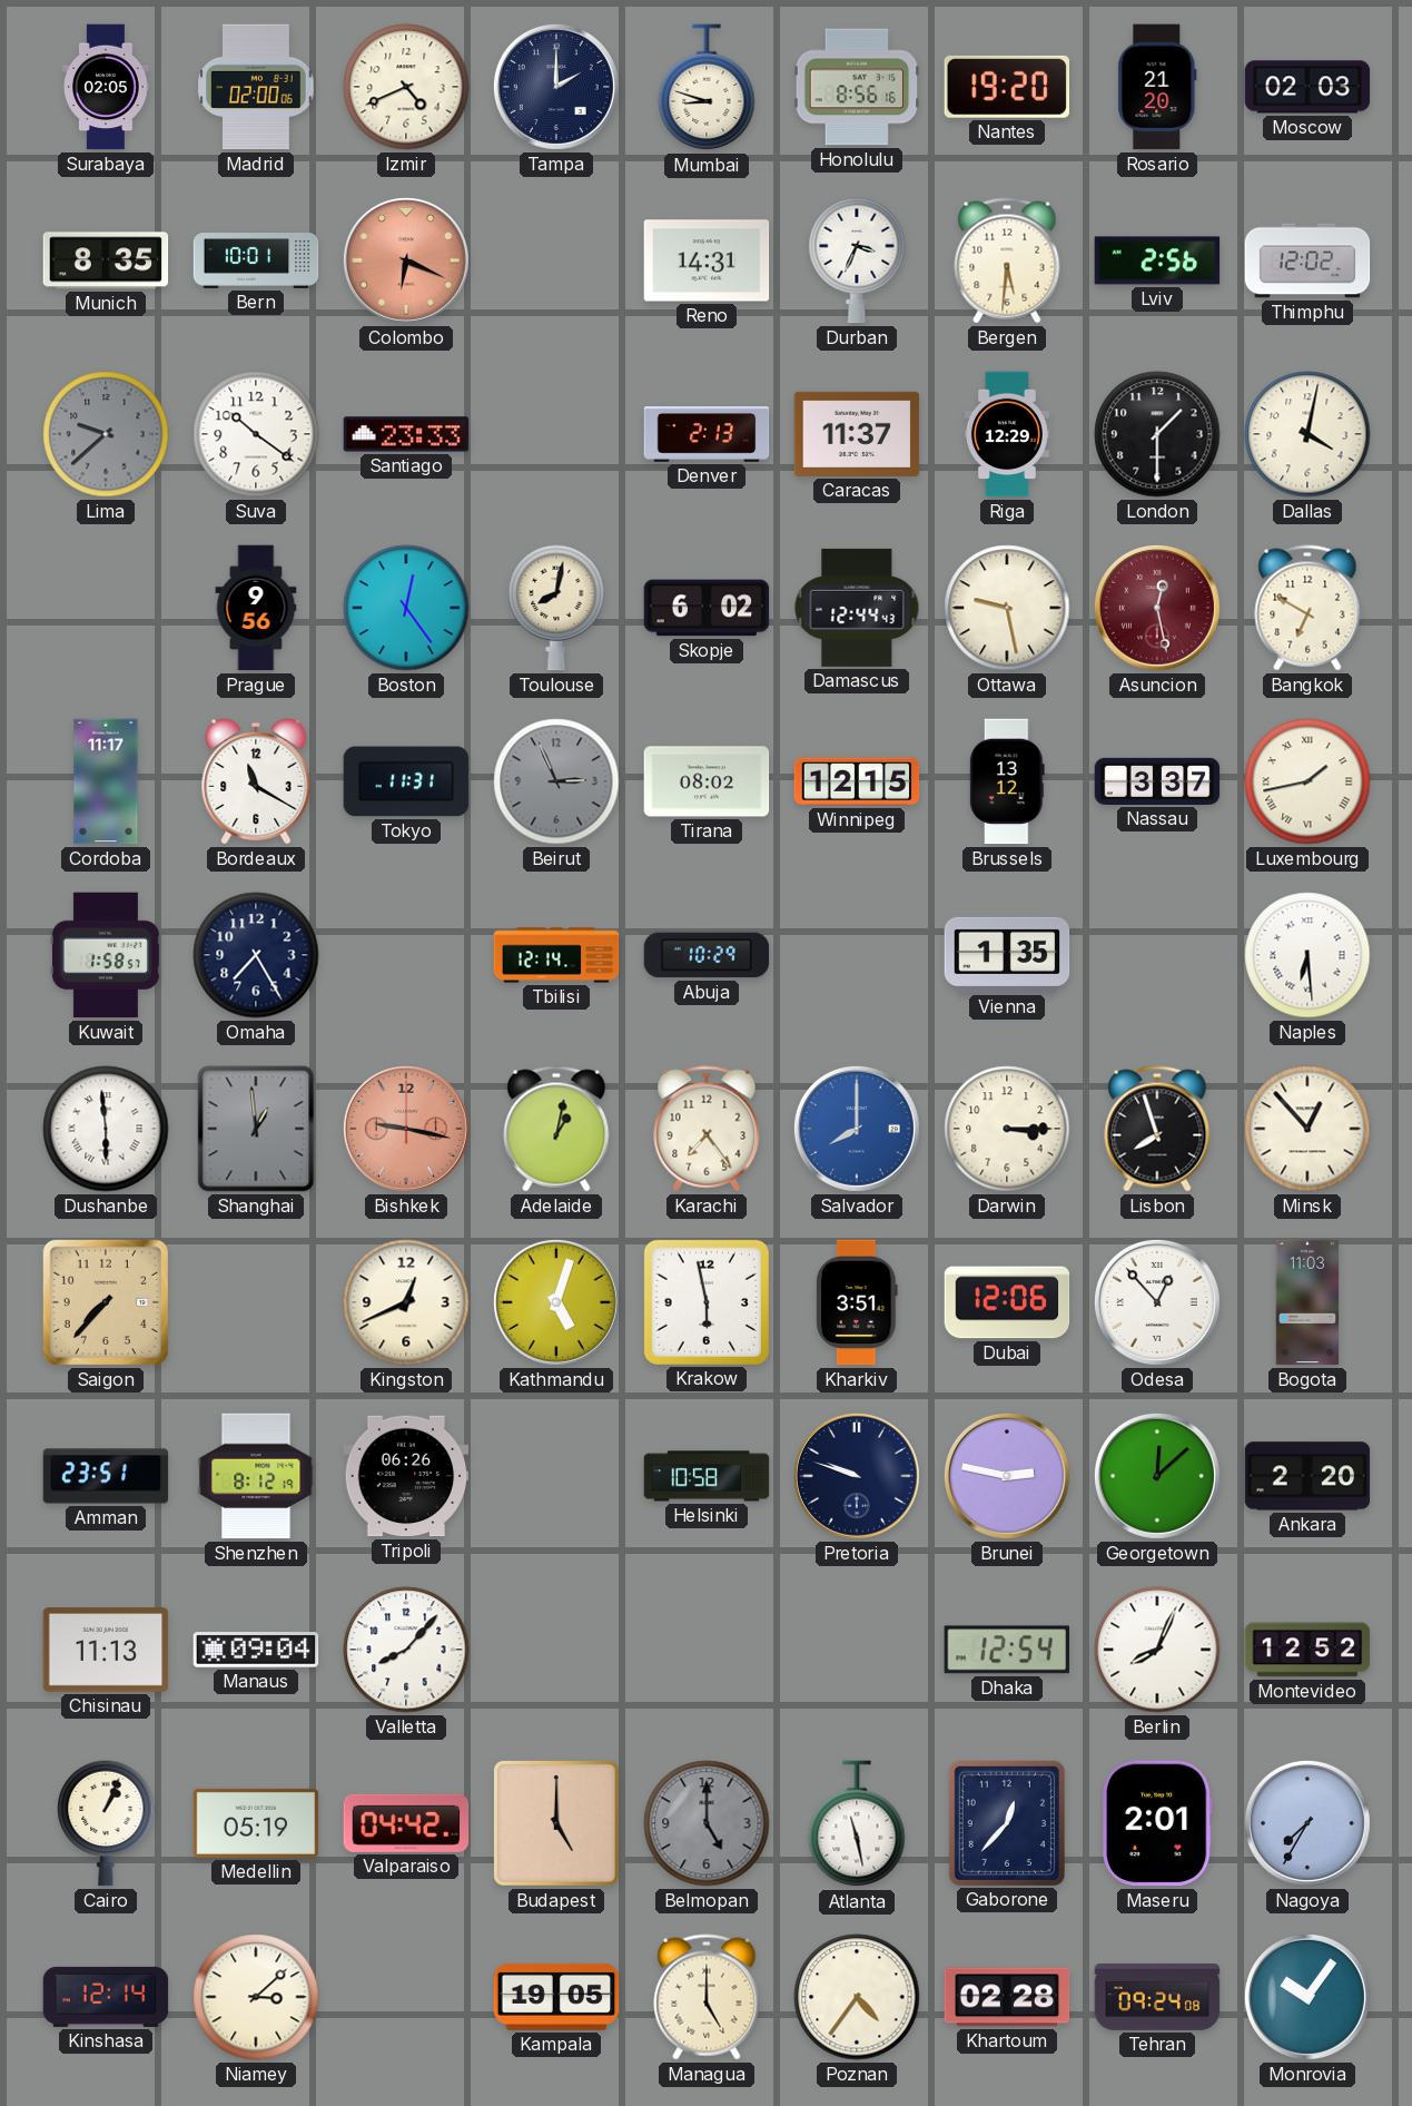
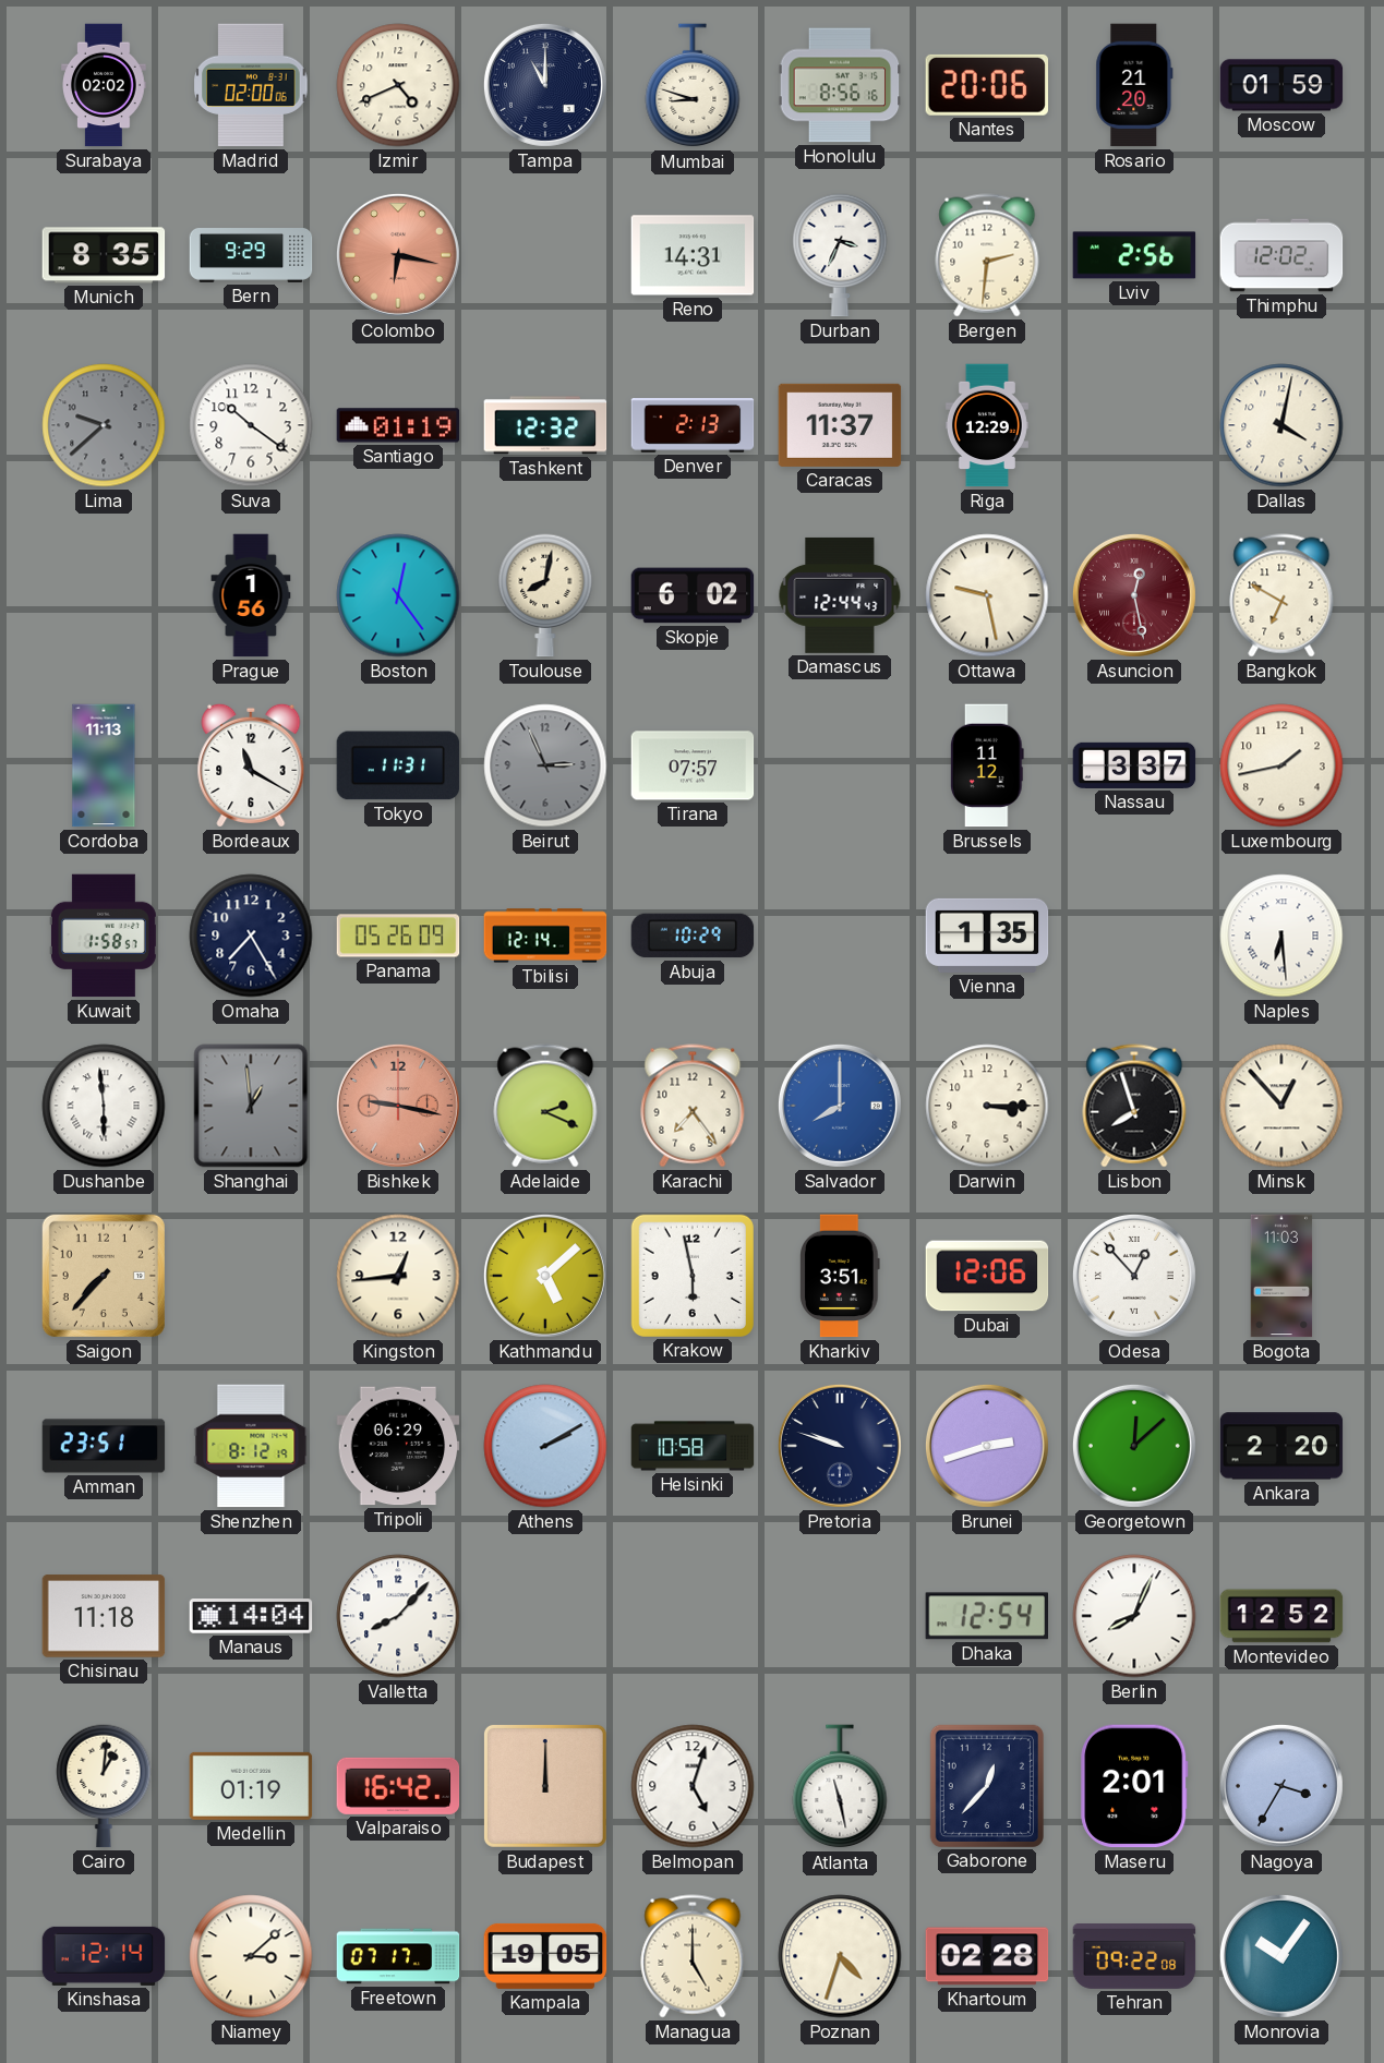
Surabaya: 02:05 -> 02:02 (104, 85)
Tampa: 2:00 -> 11:00 (545, 85)
Nantes: 19:20 -> 20:06 (986, 85)
Moscow: 02:03 -> 01:59 (1281, 85)
Bern: 10:01 -> 9:29 (251, 256)
Colombo: 6:19 -> 6:17 (398, 255)
Bergen: 5:31 -> 2:31 (987, 255)
Santiago: 23:33 -> 01:19 (398, 425)
Tashkent: none -> 12:32 (545, 425)
London: 1:30 -> none (1157, 434)
Prague: 9:56 -> 1:56 (251, 595)
Cordoba: 11:17 -> 11:13 (104, 765)
Tirana: 08:02 -> 07:57 (693, 765)
Winnipeg: 12:15 -> none (857, 781)
Brussels: 13:12 -> 11:12 (987, 765)
Luxembourg numerals: Roman -> Arabic (1281, 765)
Panama: none -> 05:26 (398, 936)
Adelaide: 1:02 -> 2:19 (545, 1106)
Kingston: 12:41 -> 12:44 (398, 1276)
Kathmandu: 5:03 -> 5:08 (545, 1276)
Tripoli: 06:26 -> 06:29 (398, 1446)
Athens: none -> 2:10 (545, 1446)
Brunei: 2:47 -> 2:42 (987, 1446)
Chisinau: 11:13 -> 11:18 (104, 1616)
Manaus: 09:04 -> 14:04 (251, 1616)
Cairo: 1:04 -> 1:01 (104, 1786)
Medellin: 05:19 -> 01:19 (251, 1786)
Valparaiso: 04:42 -> 16:42 (398, 1786)
Budapest: 5:00 -> 12:00 (545, 1786)
Belmopan: 5:00 -> 5:03 (693, 1786)
Belmopan dial: grey -> white (693, 1786)
Nagoya: 7:35 -> 3:35 (1281, 1786)
Freetown: none -> 07:17 (398, 1956)
Poznan: 4:36 -> 4:33 (840, 1956)
Tehran: 09:24 -> 09:22 (1134, 1957)
